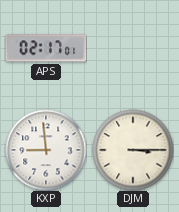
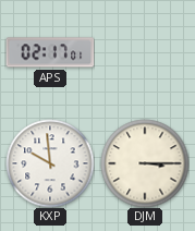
KXP: 8:59 -> 9:59 (50, 163)
